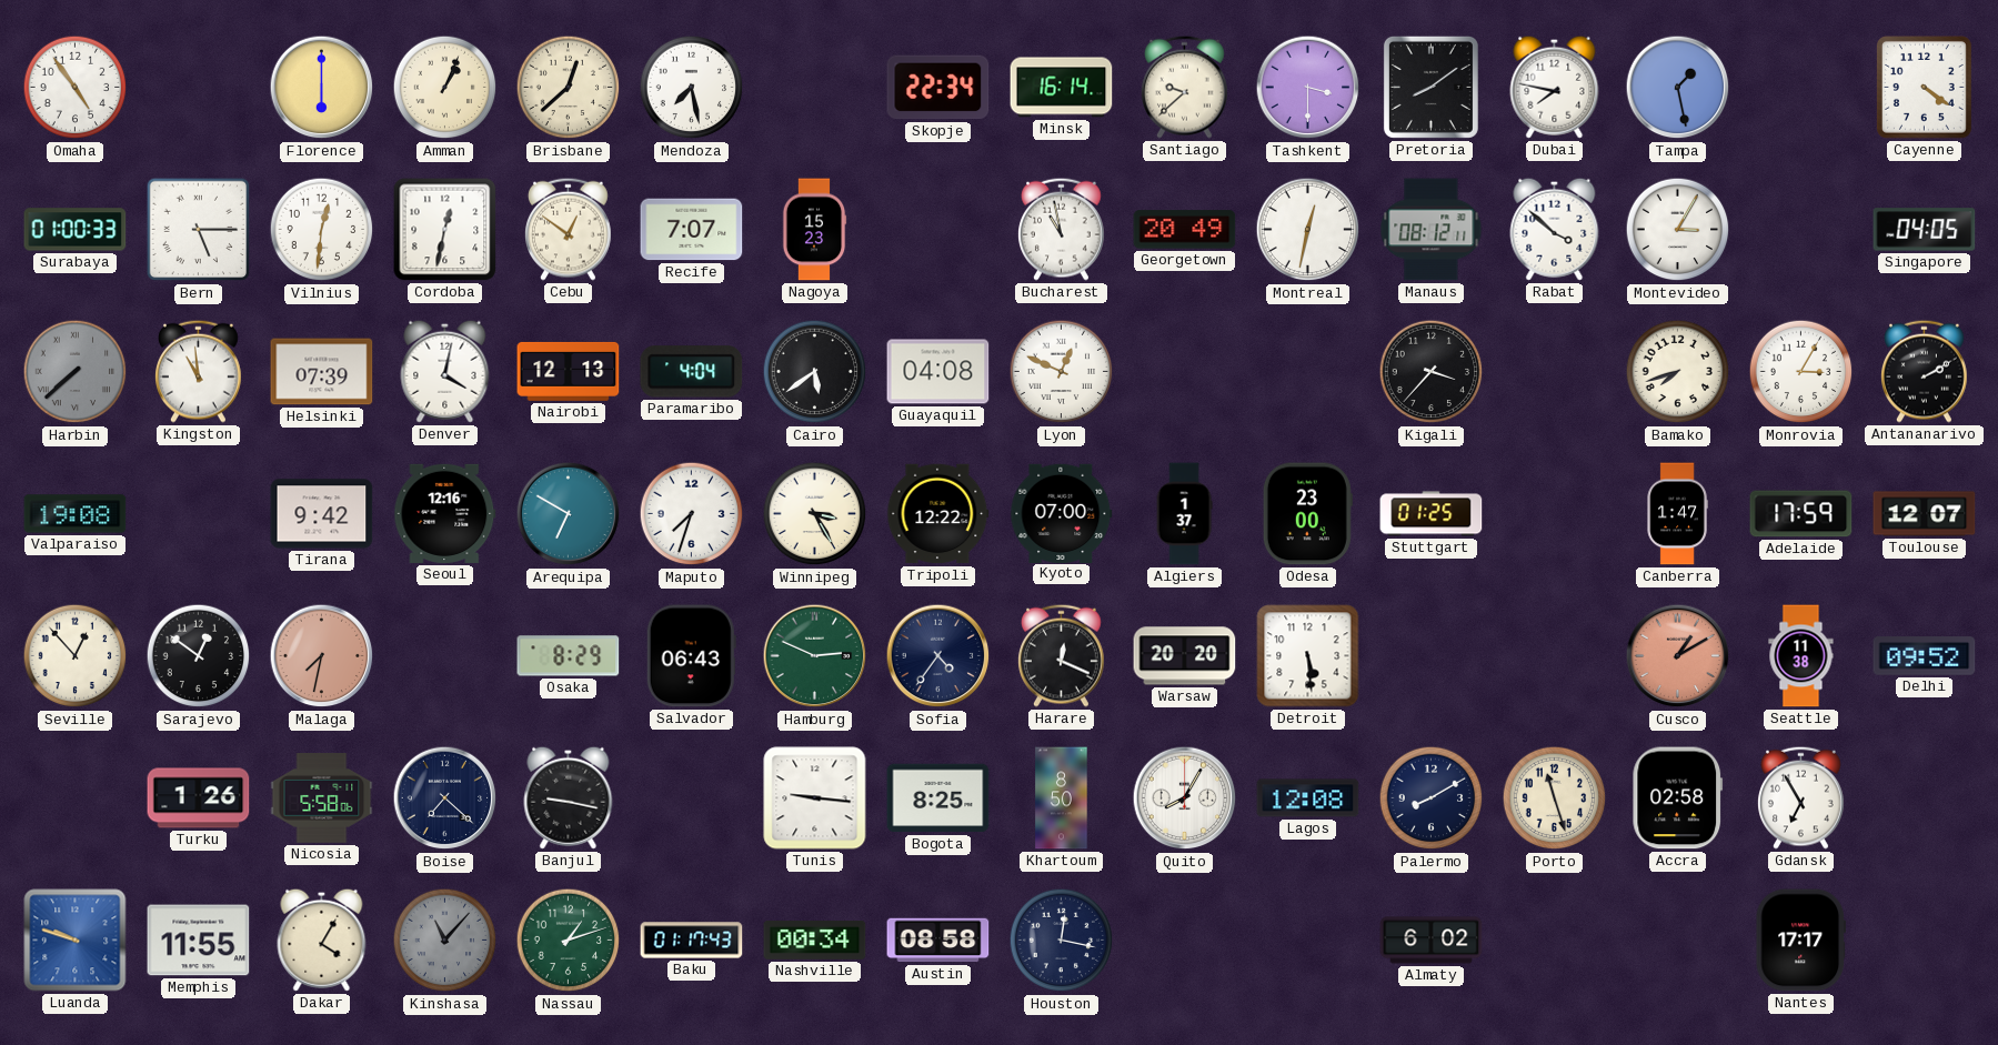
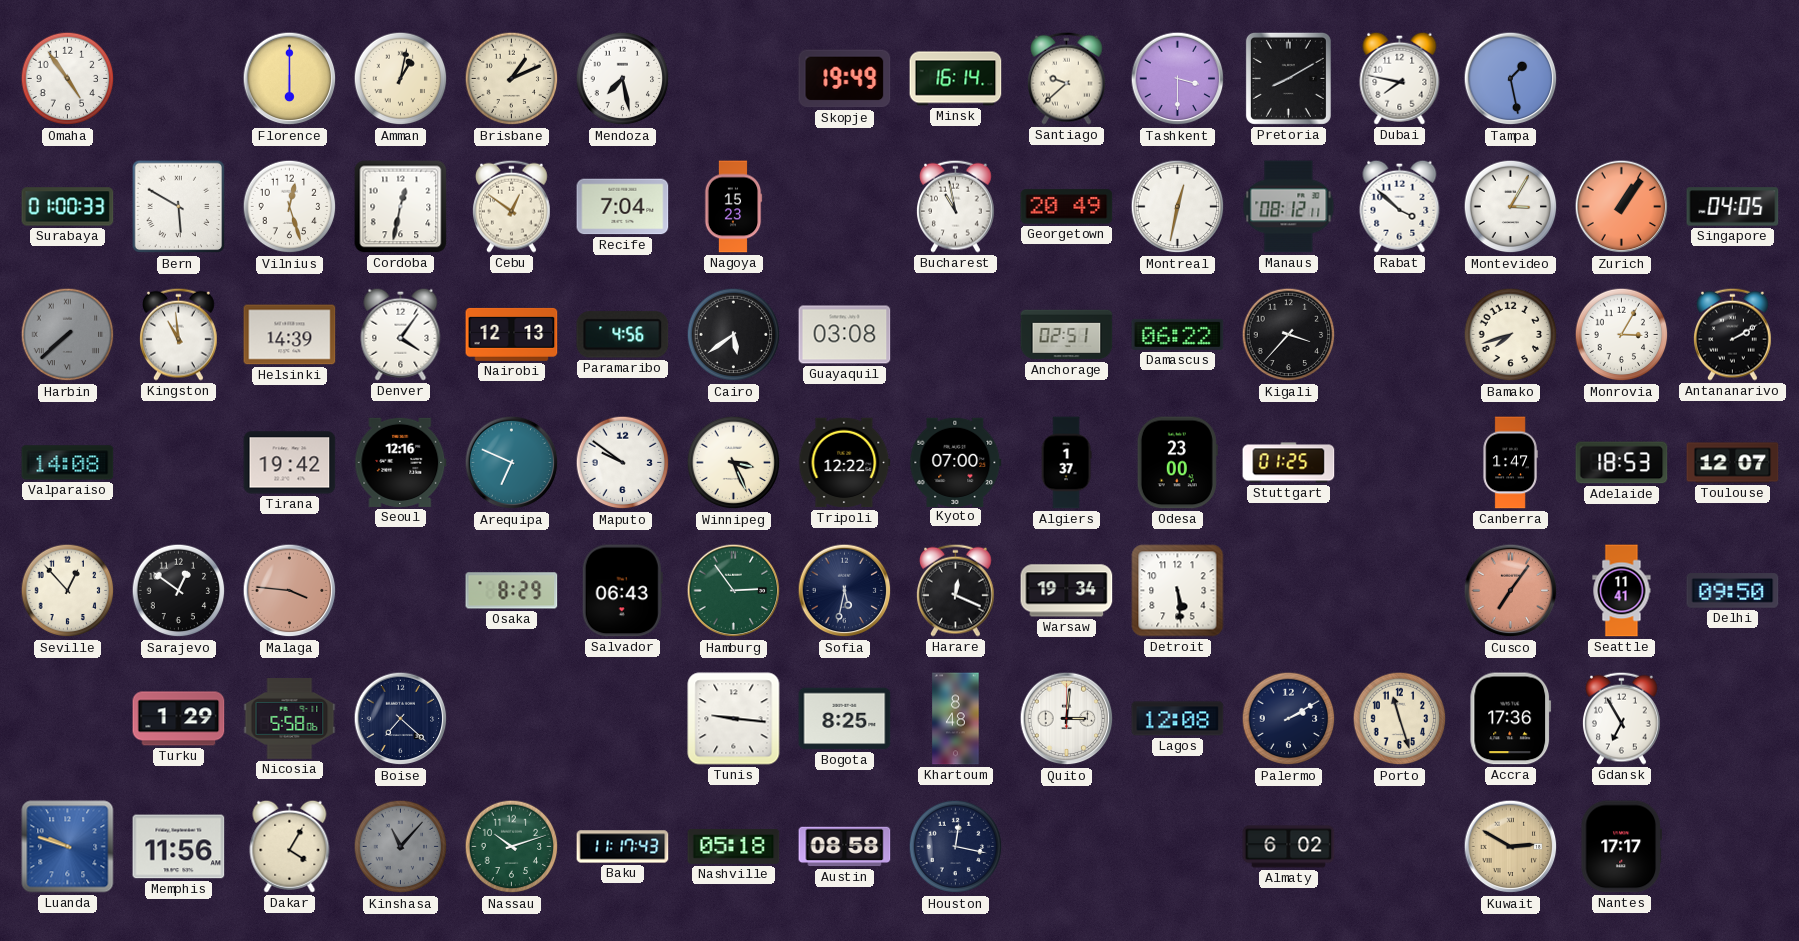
Amman: 1:04 -> 1:02 (401, 79)
Brisbane: 12:38 -> 1:11 (512, 79)
Skopje: 22:34 -> 19:49 (845, 79)
Pretoria: 8:09 -> 8:10 (1288, 78)
Cayenne: 4:21 -> none (1925, 88)
Bern: 5:15 -> 5:50 (179, 207)
Vilnius: 12:31 -> 12:27 (290, 207)
Recife: 7:07 -> 7:04 (623, 207)
Zurich: none -> 1:06 (1622, 207)
Helsinki: 07:39 -> 14:39 (290, 335)
Denver: 4:02 -> 4:06 (401, 334)
Paramaribo: 4:04 -> 4:56 (623, 335)
Guayaquil: 04:08 -> 03:08 (845, 335)
Lyon: 12:49 -> none (1062, 372)
Anchorage: none -> 02:51 (1067, 335)
Damascus: none -> 06:22 (1178, 334)
Valparaiso: 19:08 -> 14:08 (68, 463)
Tirana: 9:42 -> 19:42 (290, 463)
Arequipa: 6:50 -> 6:49 (512, 463)
Maputo: 7:33 -> 9:51 (623, 463)
Winnipeg: 3:25 -> 3:26 (734, 463)
Adelaide: 17:59 -> 18:53 (1622, 463)
Malaga: 7:32 -> 3:46 (290, 591)
Hamburg: 2:49 -> 2:54 (734, 591)
Sofia: 4:36 -> 5:32 (845, 591)
Warsaw: 20:20 -> 19:34 (1067, 591)
Cusco: 1:10 -> 7:06 (1511, 591)
Seattle: 11:38 -> 11:41 (1622, 591)
Delhi: 09:52 -> 09:50 (1733, 591)
Turku: 1:26 -> 1:29 (179, 719)
Banjul: 9:17 -> none (569, 797)
Khartoum: 8:50 -> 8:48 (956, 719)
Quito: 8:05 -> 3:01 (1067, 719)
Palermo: 8:10 -> 2:10 (1289, 719)
Accra: 02:58 -> 17:36 (1511, 719)
Memphis: 11:55 -> 11:56 (179, 847)
Nassau: 1:12 -> 10:12 (512, 847)
Baku: 01:17 -> 11:17 (623, 847)
Nashville: 00:34 -> 05:18 (734, 846)
Kuwait: none -> 2:50 (1511, 847)
